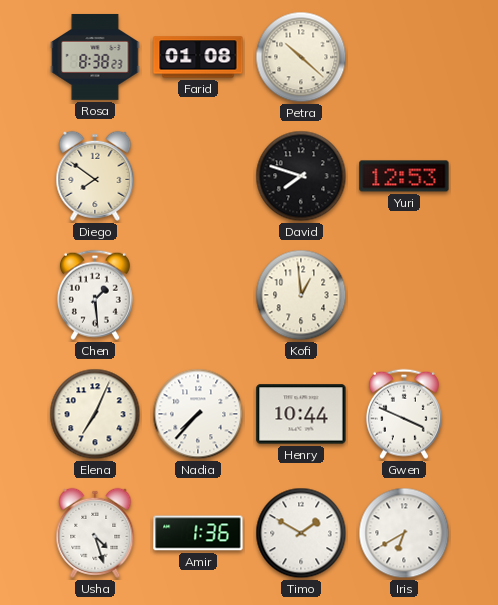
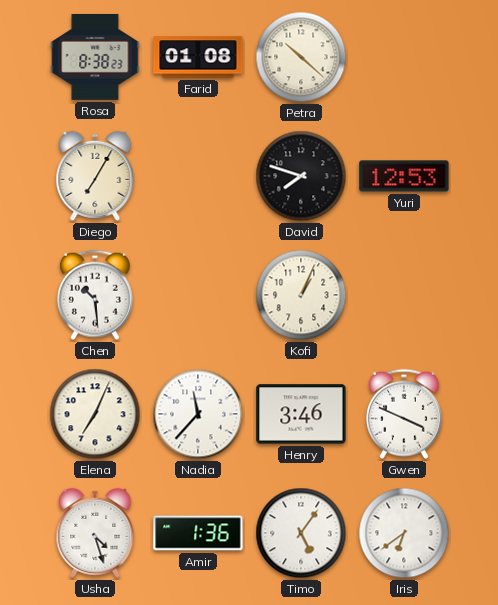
Diego: 7:51 -> 7:05 (95, 176)
Chen: 1:29 -> 10:29 (95, 295)
Kofi: 12:59 -> 1:04 (301, 295)
Nadia: 7:37 -> 11:37 (198, 414)
Henry: 10:44 -> 3:46 (301, 414)
Timo: 1:50 -> 5:06 (301, 533)
Iris: 6:40 -> 6:39 (404, 533)
